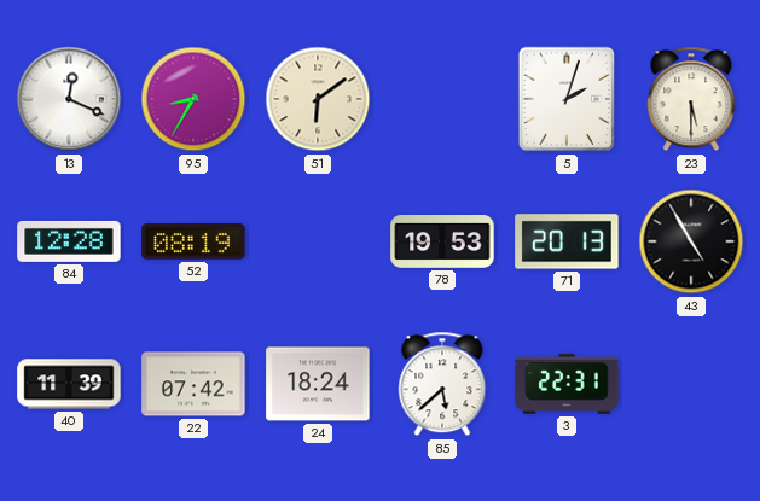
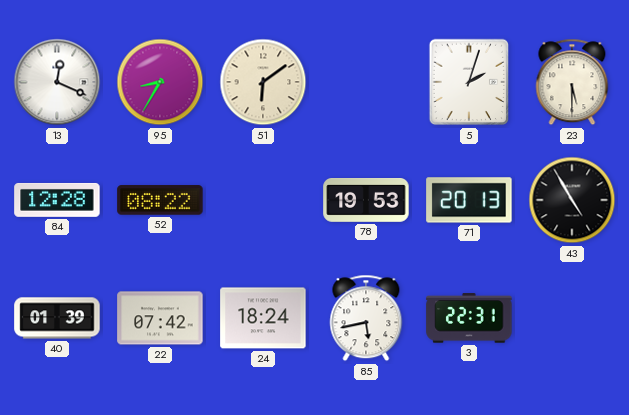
52: 08:19 -> 08:22 (160, 200)
40: 11:39 -> 01:39 (57, 318)
85: 5:38 -> 5:43 (366, 318)
